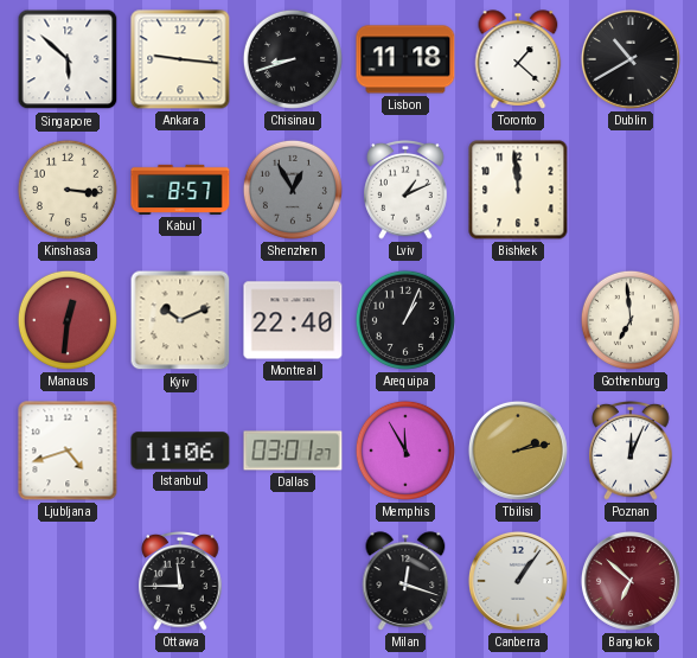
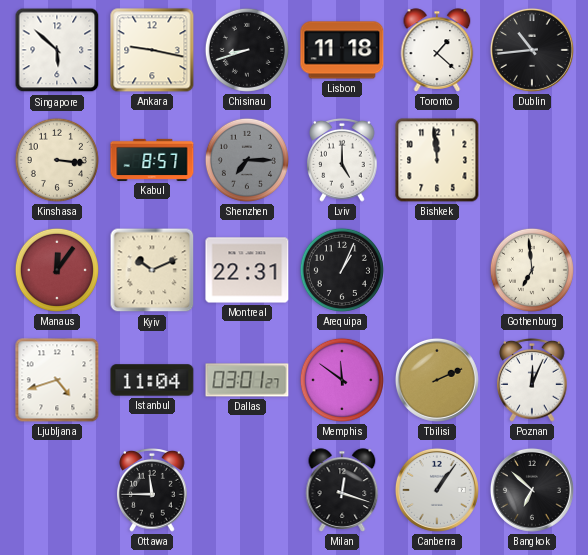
Ankara: 9:16 -> 9:17 (152, 50)
Dublin: 10:40 -> 10:44 (532, 50)
Shenzhen: 12:55 -> 7:15 (247, 160)
Lviv: 1:11 -> 5:00 (342, 161)
Manaus: 12:31 -> 12:06 (57, 270)
Montreal: 22:40 -> 22:31 (247, 270)
Istanbul: 11:06 -> 11:04 (152, 380)
Memphis: 11:55 -> 11:51 (342, 380)
Tbilisi: 2:13 -> 2:11 (437, 380)
Bangkok dial: burgundy -> black (532, 490)
